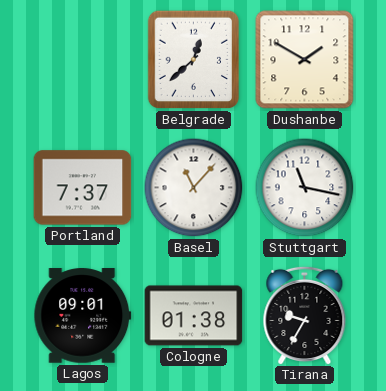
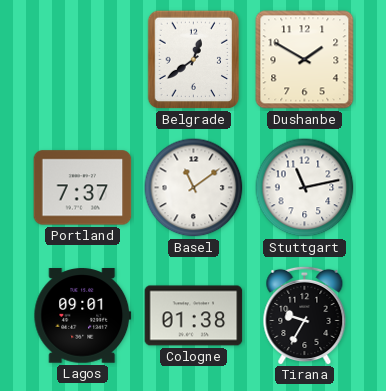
Belgrade: 12:38 -> 12:39 (194, 60)
Basel: 11:07 -> 11:09 (194, 188)
Stuttgart: 11:17 -> 11:13 (305, 188)
